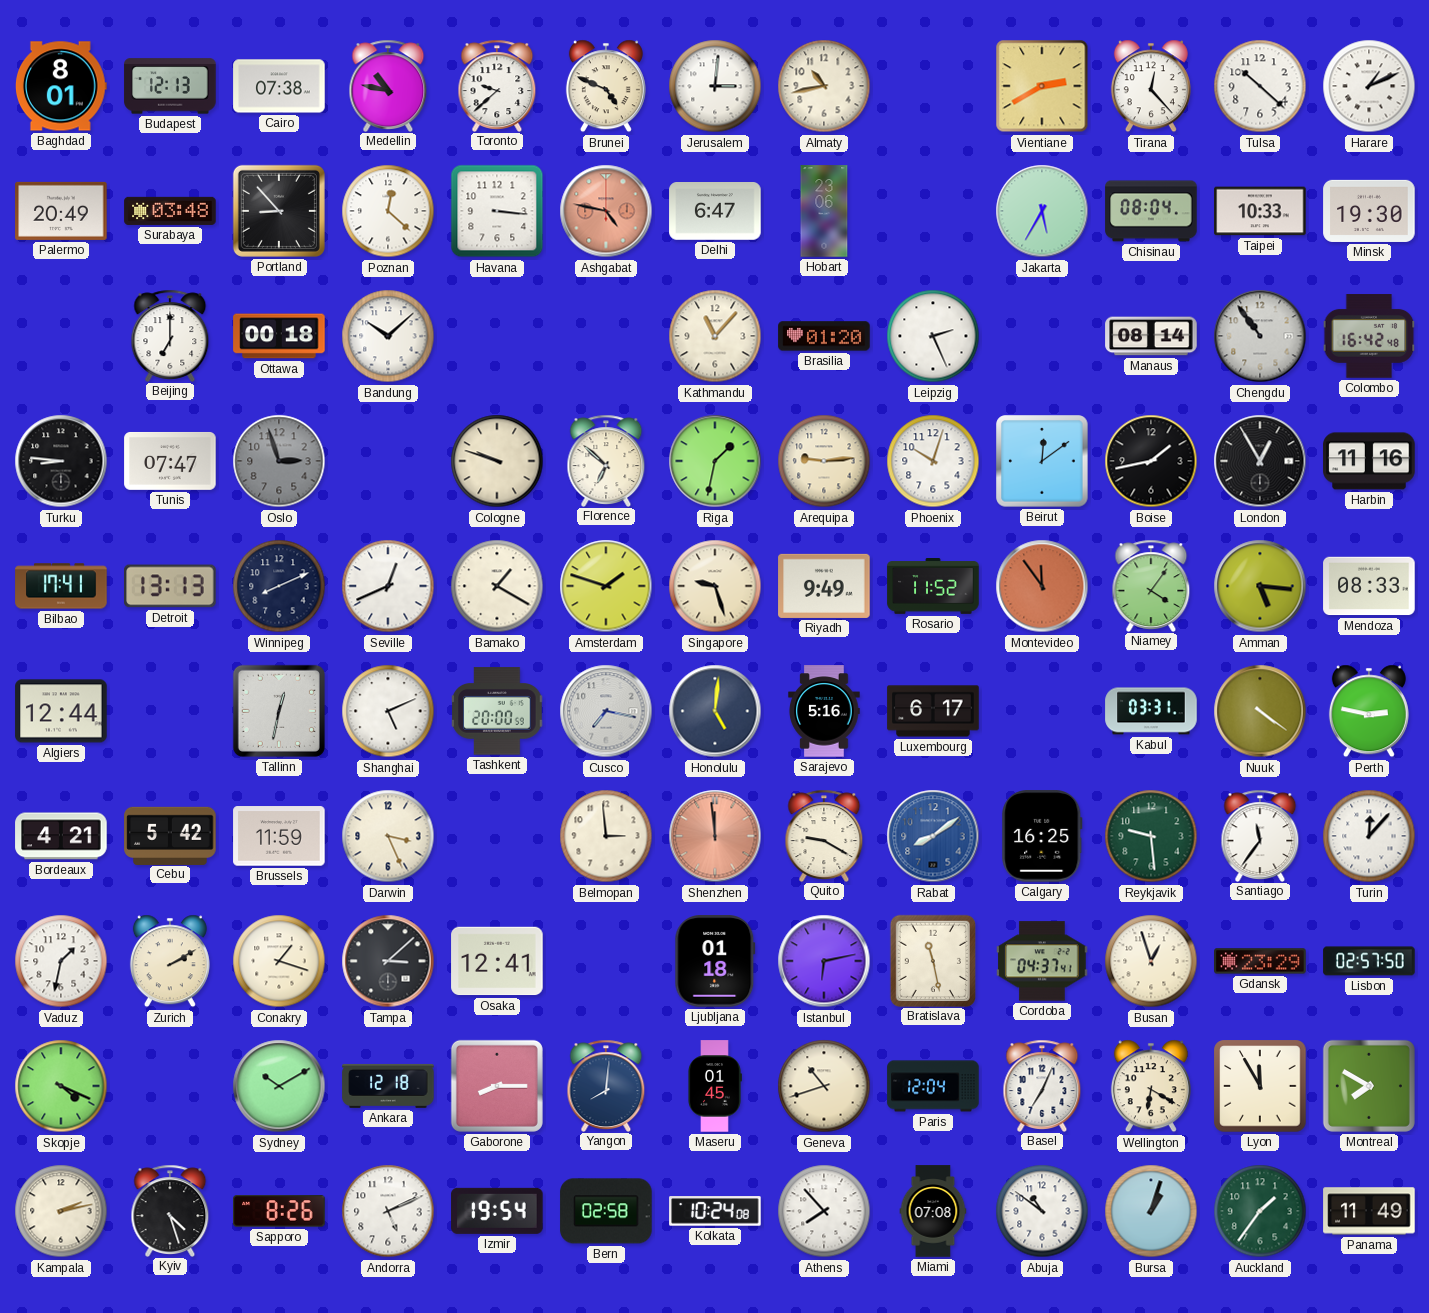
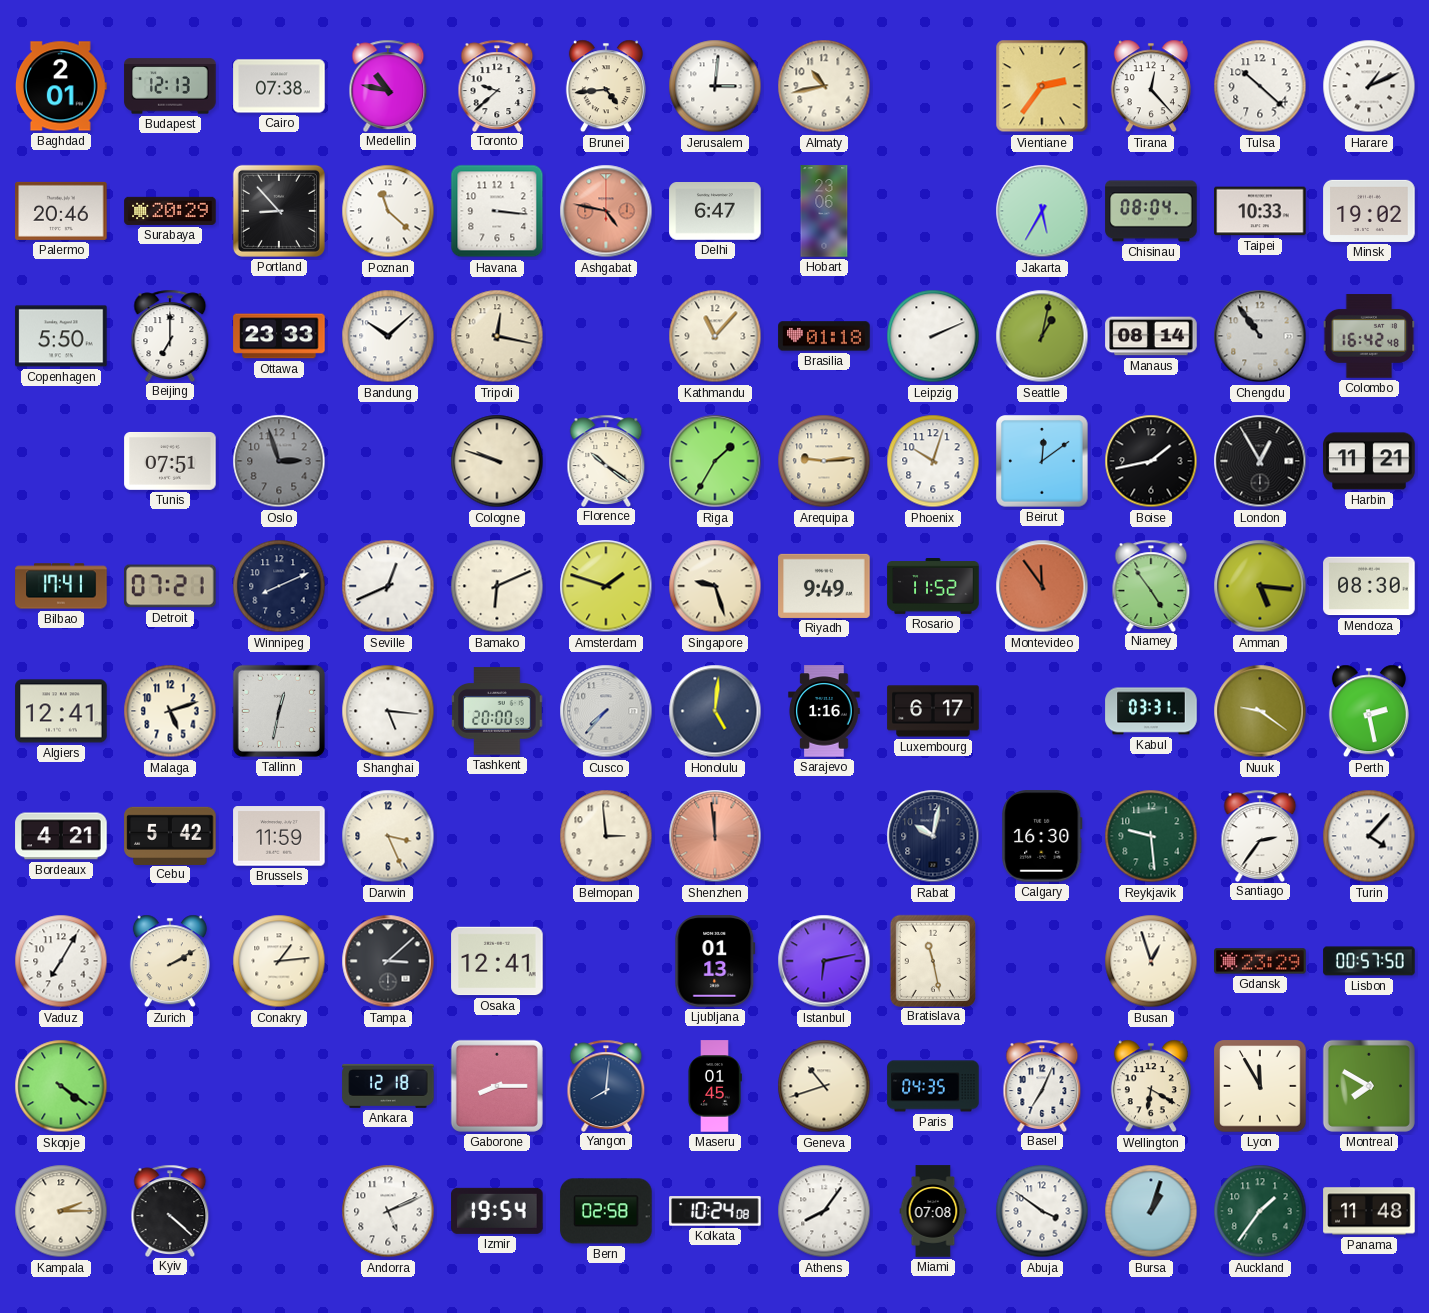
Baghdad: 8:01 -> 2:01 (61, 86)
Brunei: 4:49 -> 4:44 (606, 86)
Vientiane: 2:40 -> 2:36 (1042, 86)
Palermo: 20:49 -> 20:46 (61, 211)
Surabaya: 03:48 -> 20:29 (170, 211)
Poznan: 12:22 -> 11:22 (388, 211)
Minsk: 19:30 -> 19:02 (1369, 211)
Copenhagen: none -> 5:50 (61, 336)
Ottawa: 00:18 -> 23:33 (279, 336)
Tripoli: none -> 12:17 (497, 336)
Brasilia: 01:20 -> 01:18 (824, 336)
Leipzig: 2:26 -> 2:11 (933, 336)
Seattle: none -> 1:02 (1042, 336)
Turku: 8:46 -> none (61, 461)
Tunis: 07:47 -> 07:51 (170, 461)
Florence: 6:52 -> 10:21 (606, 460)
Riga: 1:32 -> 1:35 (715, 461)
Harbin: 11:16 -> 11:21 (1369, 461)
Detroit: 13:13 -> 07:21 (170, 586)
Bamako: 1:20 -> 6:11 (497, 586)
Niamey: 4:06 -> 4:54 (1151, 585)
Mendoza: 08:33 -> 08:30 (1369, 586)
Algiers: 12:44 -> 12:41 (61, 711)
Malaga: none -> 5:12 (170, 711)
Shanghai: 5:11 -> 5:16 (388, 711)
Cusco: 7:17 -> 7:37 (606, 711)
Sarajevo: 5:16 -> 1:16 (824, 711)
Nuuk: 4:21 -> 9:21 (1260, 711)
Perth: 2:47 -> 2:28 (1369, 711)
Quito: 9:20 -> none (824, 835)
Rabat: 8:09 -> 10:02 (933, 836)
Rabat dial: blue -> navy (933, 836)
Calgary: 16:25 -> 16:30 (1042, 836)
Santiago: 11:36 -> 2:36 (1260, 835)
Turin: 12:07 -> 4:07 (1369, 836)
Vaduz: 1:32 -> 7:05 (61, 961)
Conakry: 1:18 -> 1:14 (279, 961)
Ljubljana: 01:18 -> 01:13 (715, 961)
Cordoba: 04:37 -> none (1042, 961)
Lisbon: 02:57 -> 00:57 (1369, 961)
Skopje: 4:19 -> 4:21 (61, 1086)
Sydney: 10:10 -> none (279, 1086)
Paris: 12:04 -> 04:35 (933, 1086)
Kampala: 2:13 -> 2:15 (61, 1211)
Kyiv: 4:27 -> 4:22 (170, 1210)
Sapporo: 8:26 -> none (279, 1211)
Athens: 7:53 -> 8:06 (824, 1211)
Abuja: 10:51 -> 3:51 (1042, 1211)
Panama: 11:49 -> 11:48 (1369, 1211)
